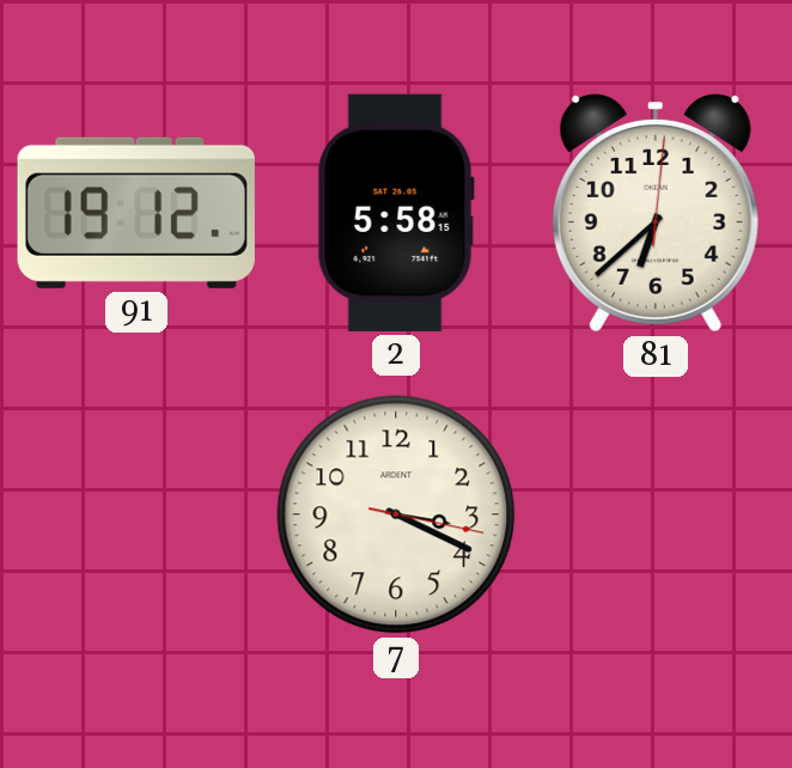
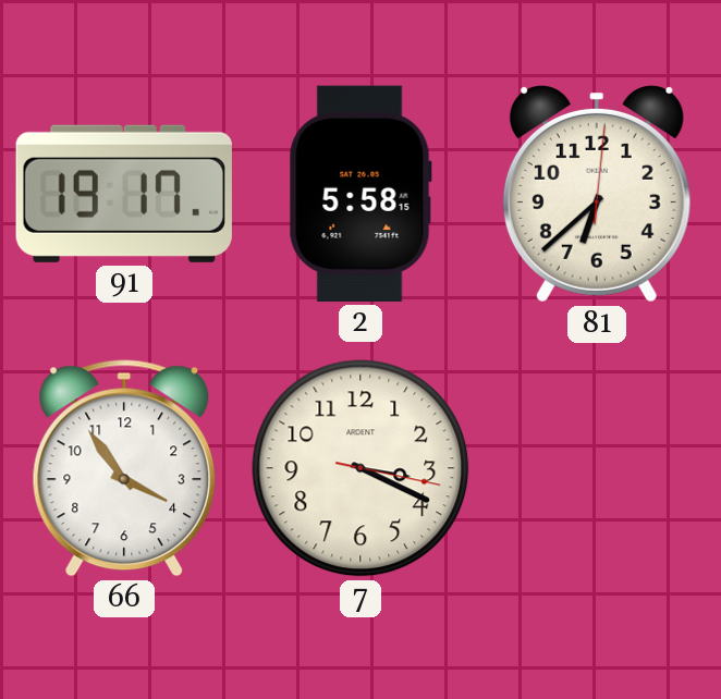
91: 19:12 -> 19:17 (124, 194)
66: none -> 3:54 (124, 468)
